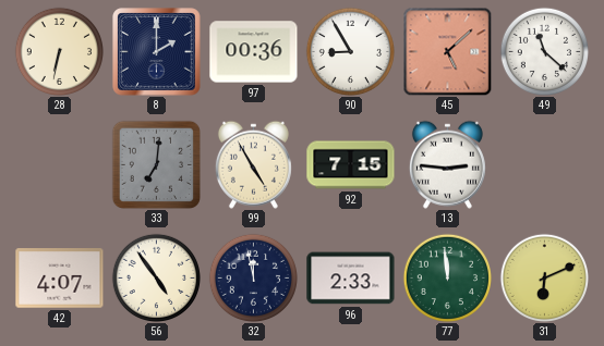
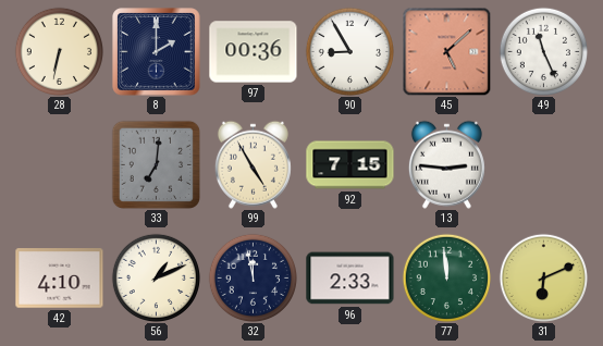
49: 11:22 -> 11:26 (543, 51)
42: 4:07 -> 4:10 (60, 279)
56: 4:54 -> 1:11 (156, 277)
